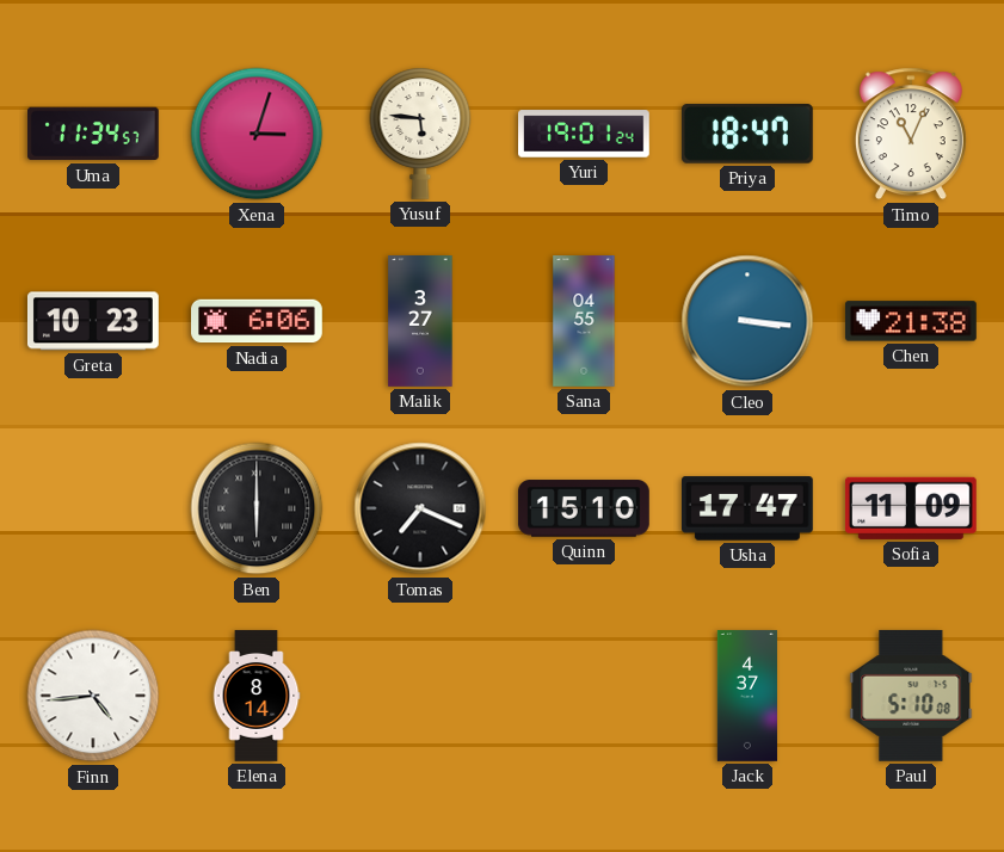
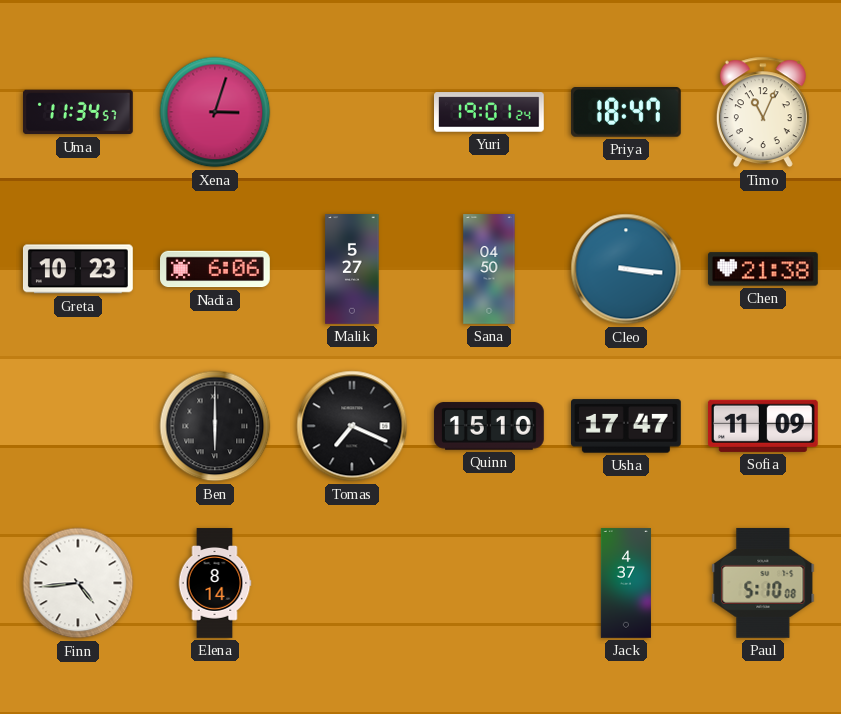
Yusuf: 5:46 -> none (420, 134)
Malik: 3:27 -> 5:27 (352, 269)
Sana: 04:55 -> 04:50 (489, 269)
